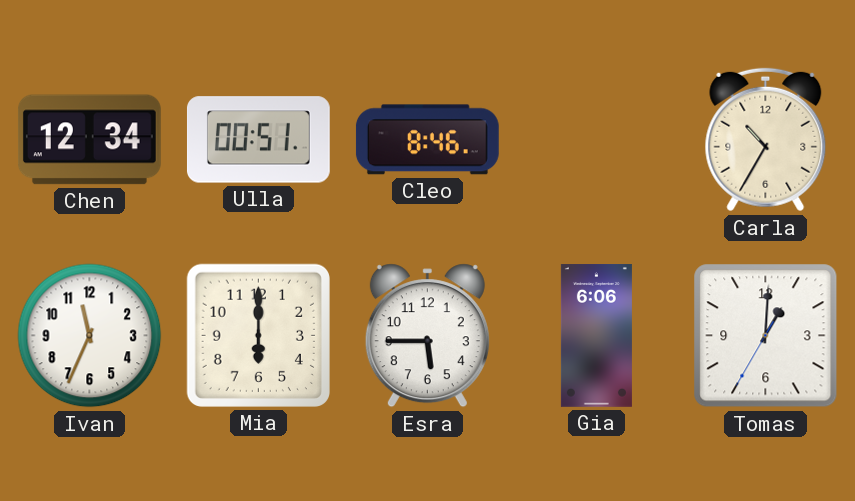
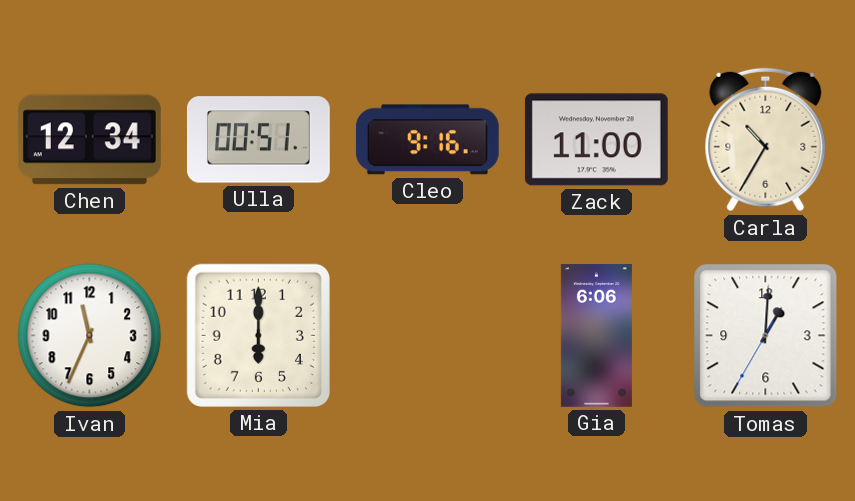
Cleo: 8:46 -> 9:16 (427, 140)
Zack: none -> 11:00 (596, 140)
Esra: 5:45 -> none (427, 336)
